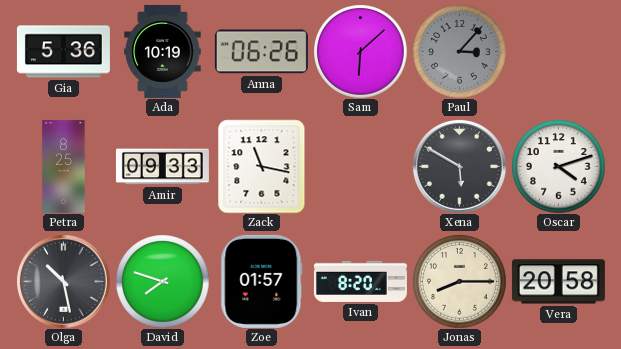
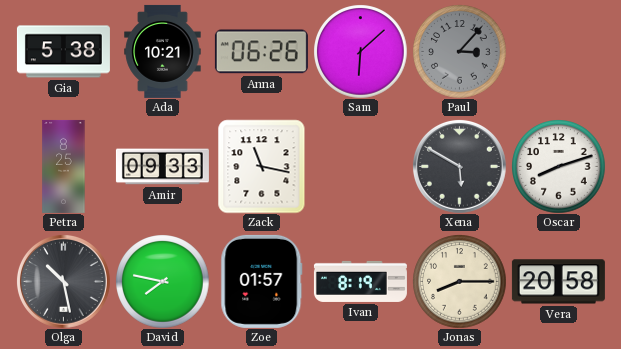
Gia: 5:36 -> 5:38 (63, 52)
Ada: 10:19 -> 10:21 (163, 51)
Oscar: 4:12 -> 8:12 (558, 166)
David: 7:48 -> 7:47 (162, 281)
Ivan: 8:20 -> 8:19 (360, 281)
